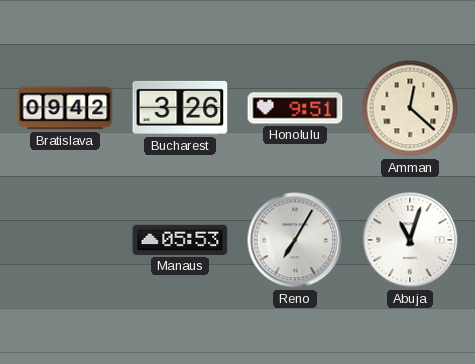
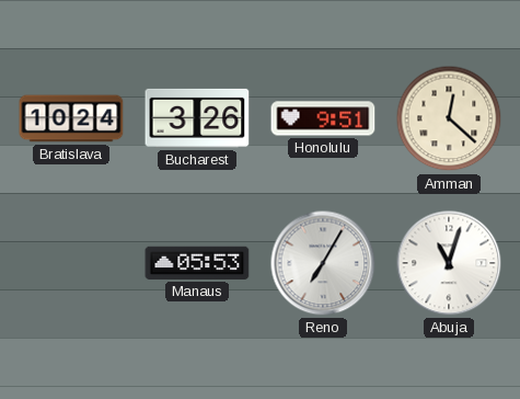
Bratislava: 09:42 -> 10:24 (71, 118)
